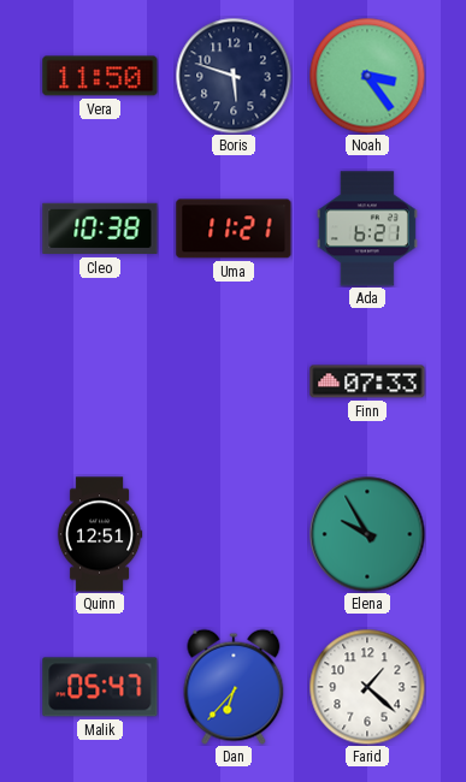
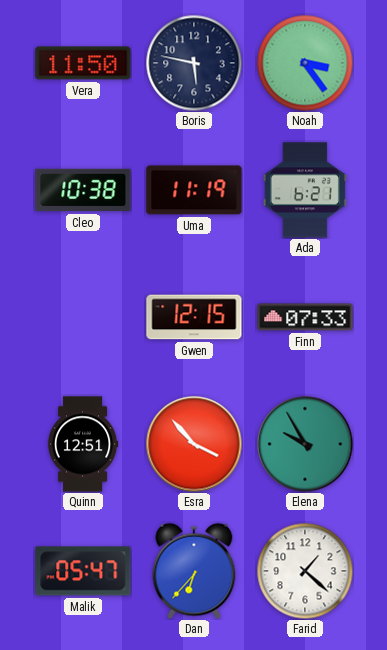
Boris: 5:48 -> 5:47 (194, 63)
Uma: 11:21 -> 11:19 (194, 190)
Gwen: none -> 12:15 (194, 317)
Esra: none -> 3:53 (194, 444)
